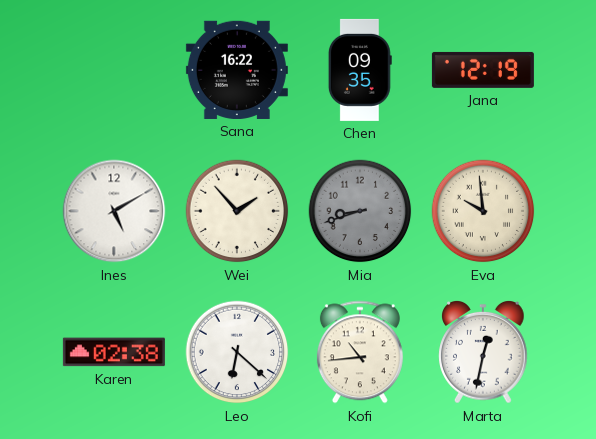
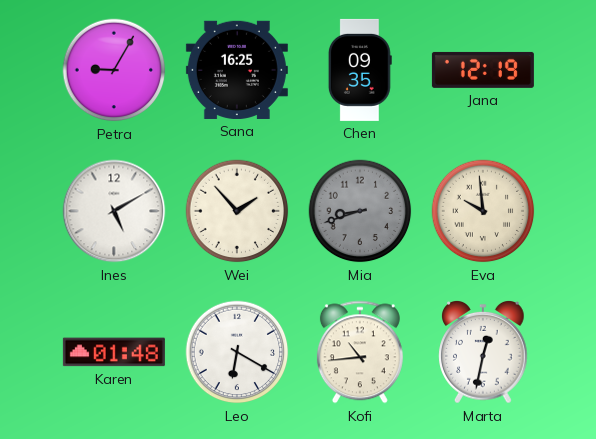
Petra: none -> 9:05 (114, 70)
Sana: 16:22 -> 16:25 (237, 70)
Karen: 02:38 -> 01:48 (114, 352)
Leo: 6:22 -> 6:20 (237, 352)
